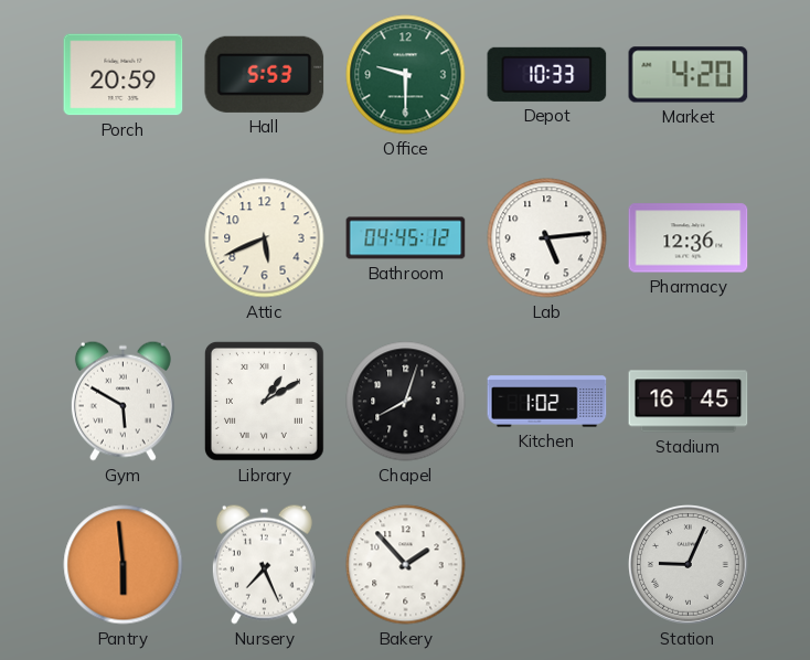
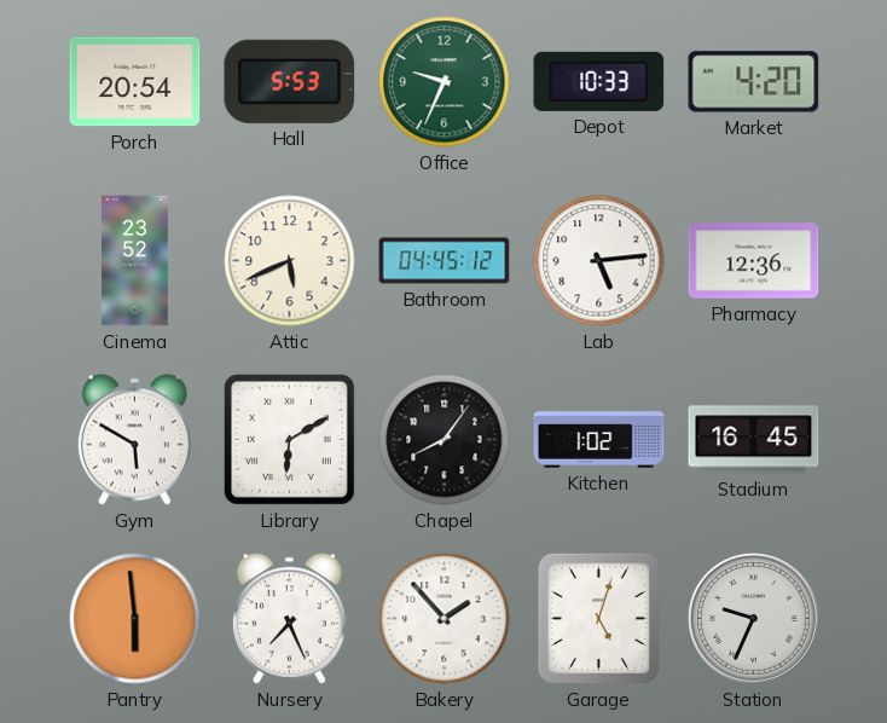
Porch: 20:59 -> 20:54 (135, 82)
Office: 9:30 -> 9:34 (445, 82)
Cinema: none -> 23:52 (134, 261)
Library: 1:10 -> 6:10 (289, 439)
Chapel: 8:03 -> 8:06 (445, 440)
Garage: none -> 5:03 (598, 618)
Station: 9:04 -> 9:34 (754, 619)
